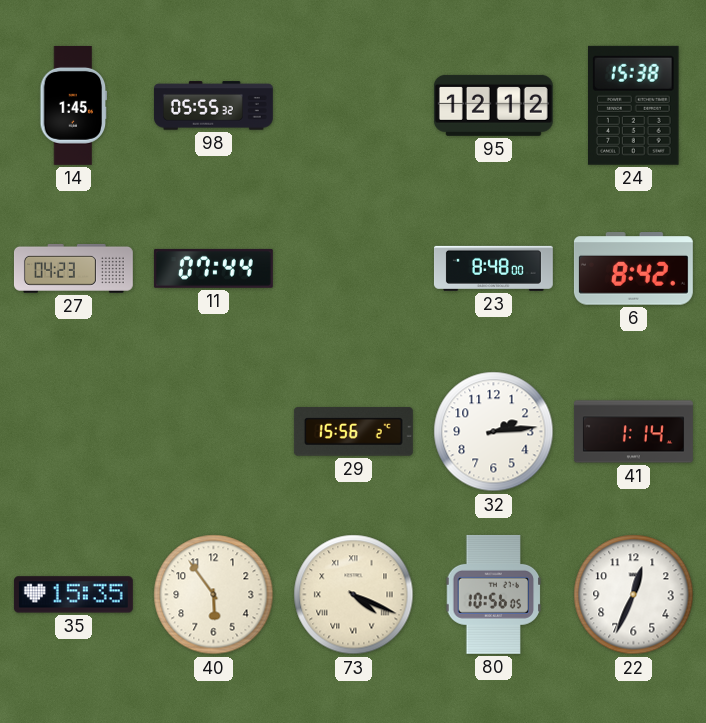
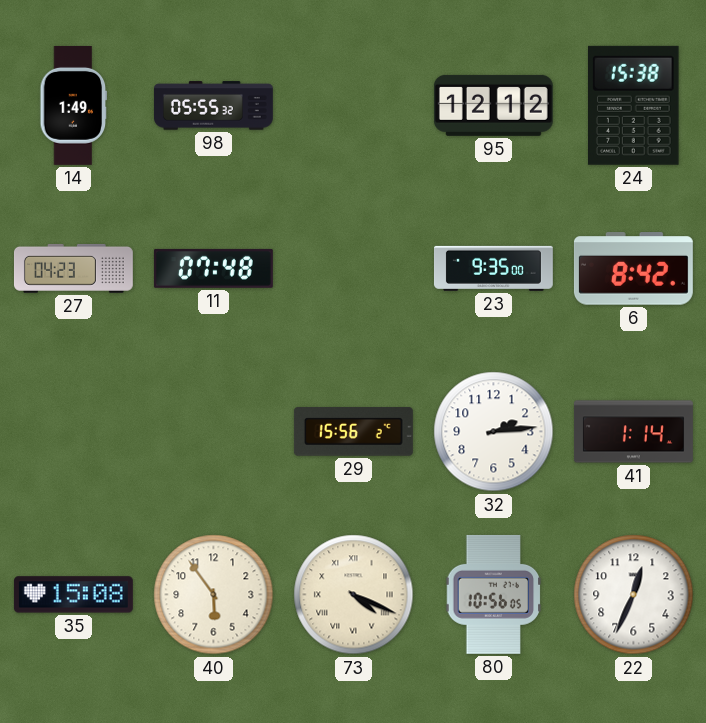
14: 1:45 -> 1:49 (74, 105)
11: 07:44 -> 07:48 (213, 268)
23: 8:48 -> 9:35 (493, 268)
35: 15:35 -> 15:08 (73, 595)
